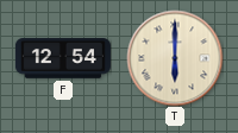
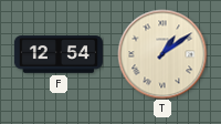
T: 6:00 -> 1:09 (162, 54)
